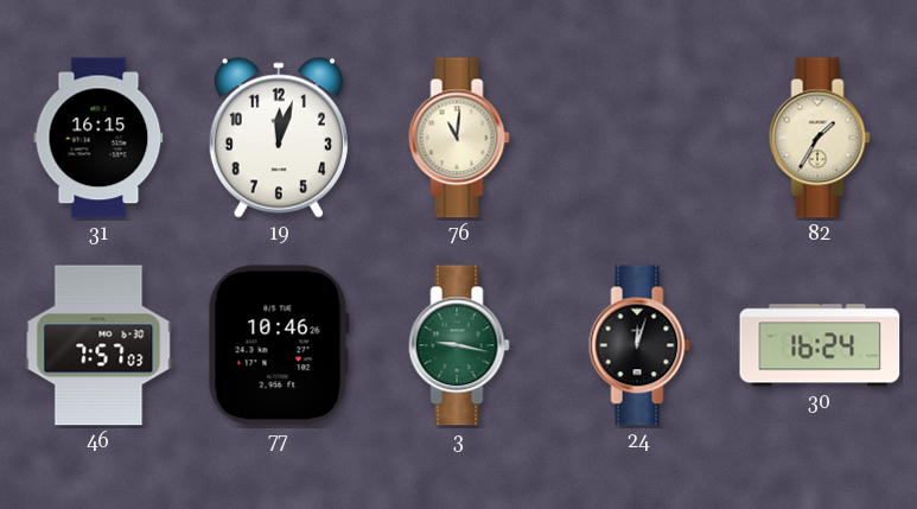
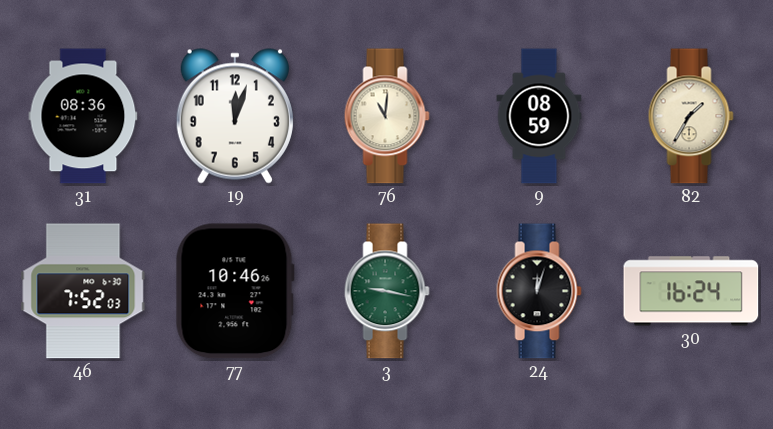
31: 16:15 -> 08:36 (83, 116)
9: none -> 08:59 (539, 116)
46: 7:57 -> 7:52 (83, 291)
